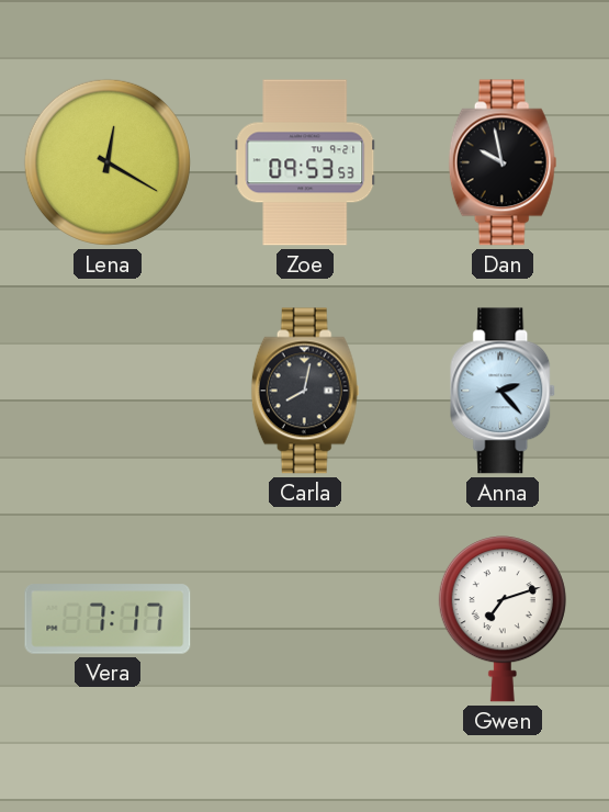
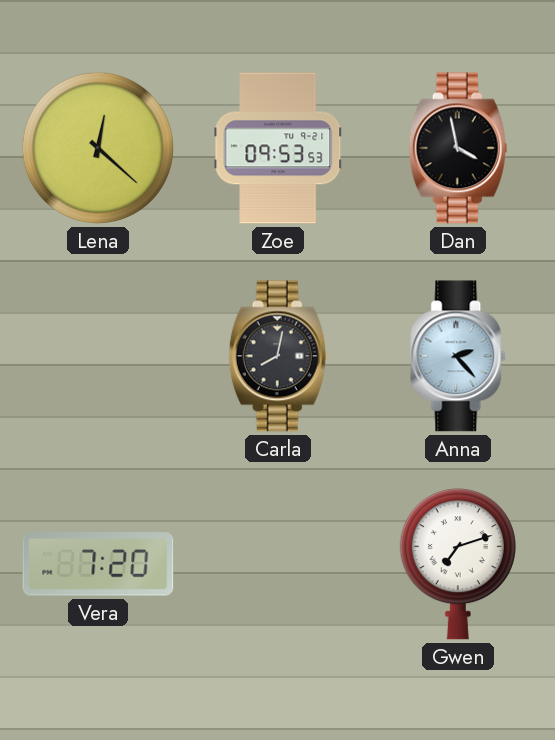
Lena: 12:20 -> 12:22 (98, 148)
Dan: 9:58 -> 3:58 (458, 148)
Vera: 7:17 -> 7:20 (98, 564)
